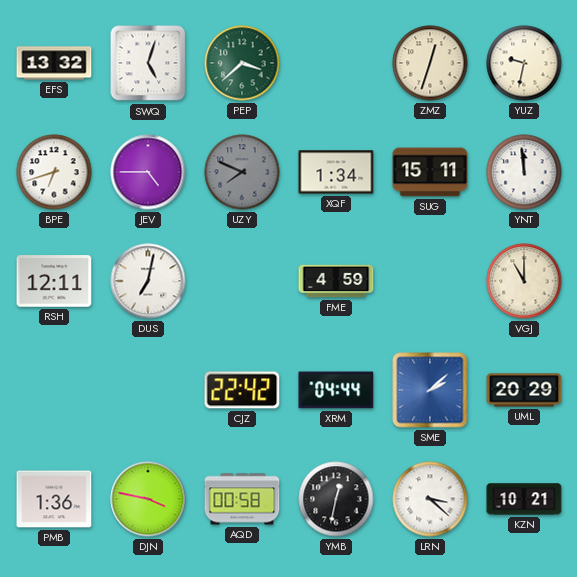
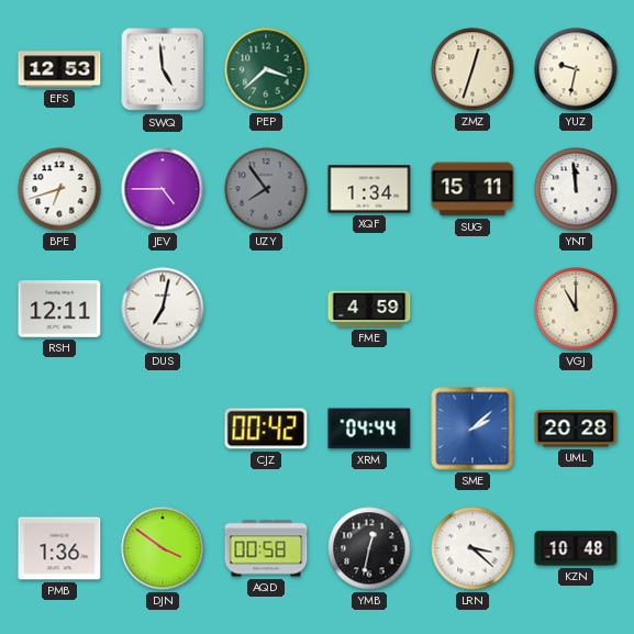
EFS: 13:32 -> 12:53 (59, 69)
SWQ: 5:03 -> 4:59 (163, 69)
UZY: 7:49 -> 7:54 (266, 189)
CJZ: 22:42 -> 00:42 (266, 429)
UML: 20:29 -> 20:28 (576, 429)
DJN: 3:47 -> 3:51 (163, 548)
KZN: 10:21 -> 10:48 (576, 548)
